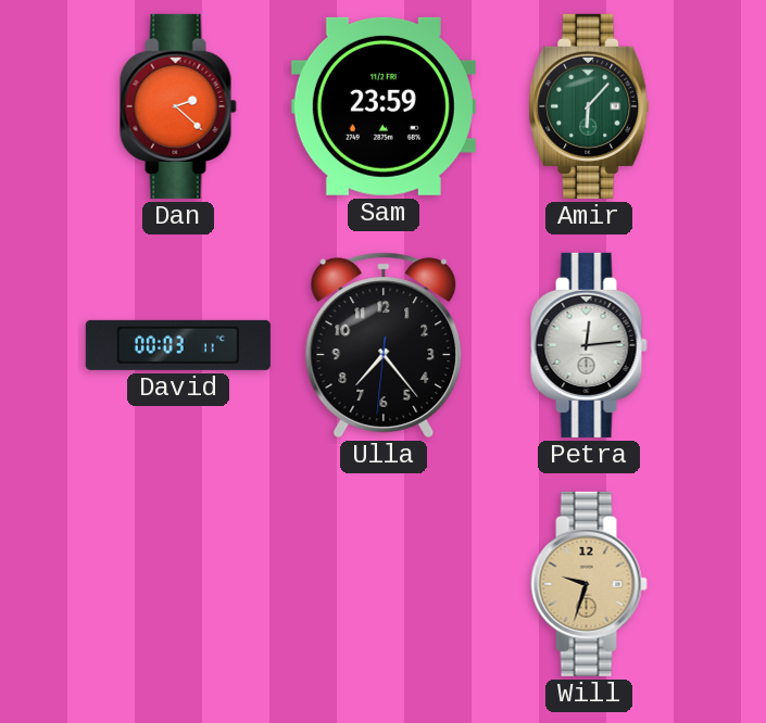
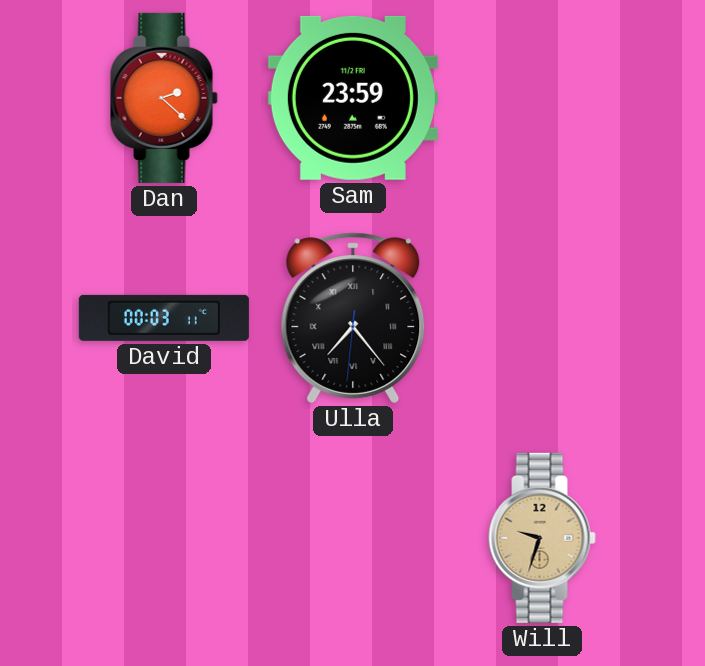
Amir: 6:07 -> none (589, 106)
Ulla numerals: Arabic -> Roman (353, 318)
Petra: 12:14 -> none (589, 345)
